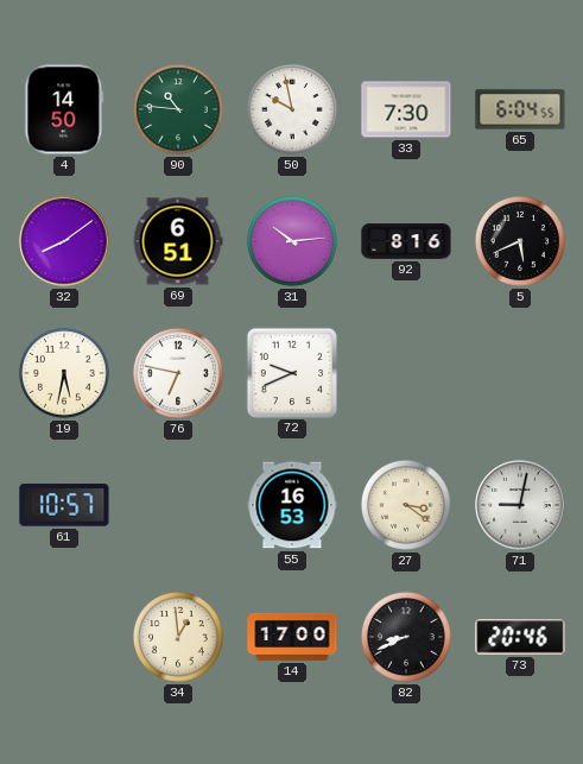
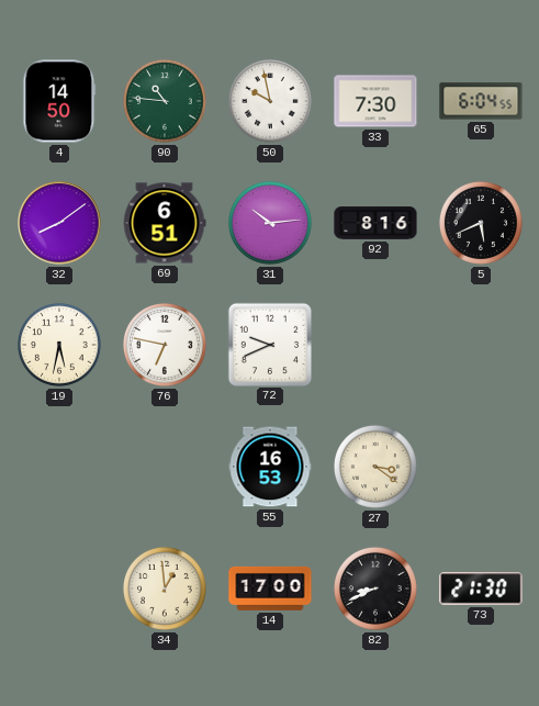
61: 10:57 -> none (64, 505)
71: 9:02 -> none (520, 505)
73: 20:46 -> 21:30 (481, 589)
